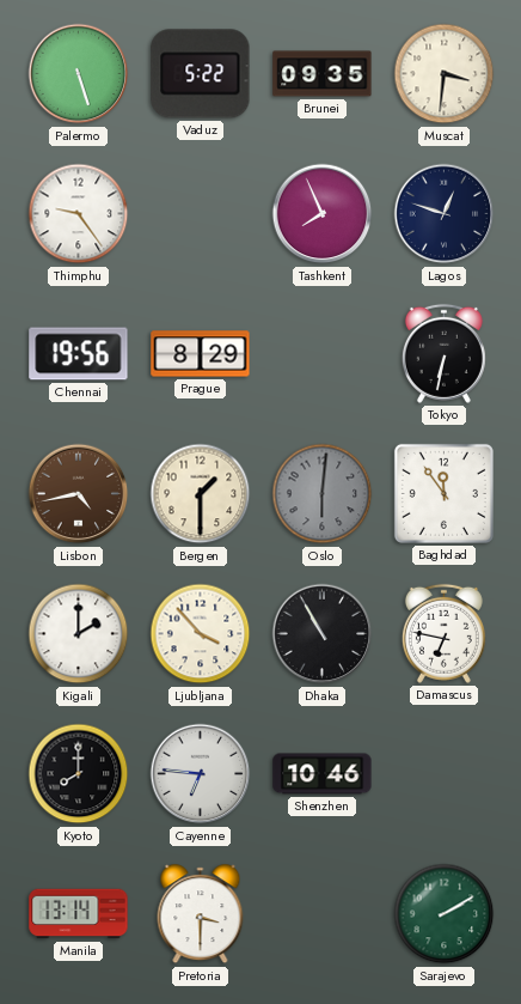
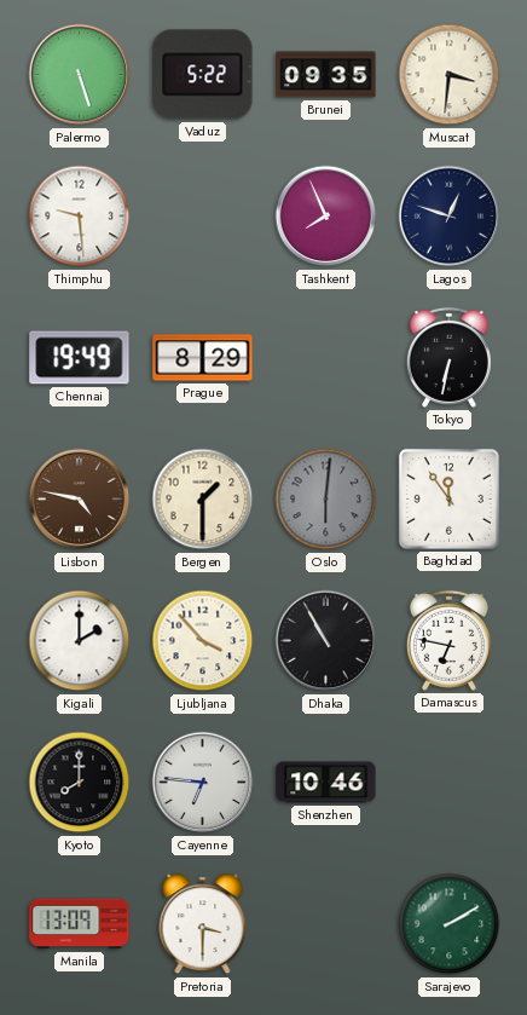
Thimphu: 9:24 -> 9:29 (80, 217)
Chennai: 19:56 -> 19:49 (80, 358)
Lisbon: 4:43 -> 4:47 (80, 500)
Manila: 13:14 -> 13:09 (80, 924)
